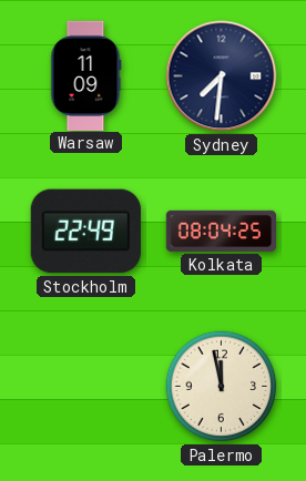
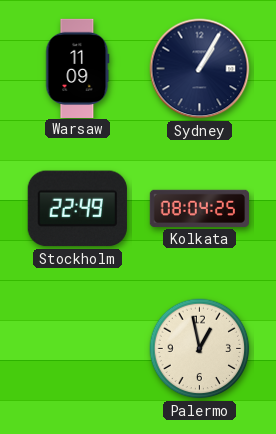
Sydney: 7:31 -> 1:05 (200, 69)
Palermo: 11:58 -> 12:58 (200, 349)
